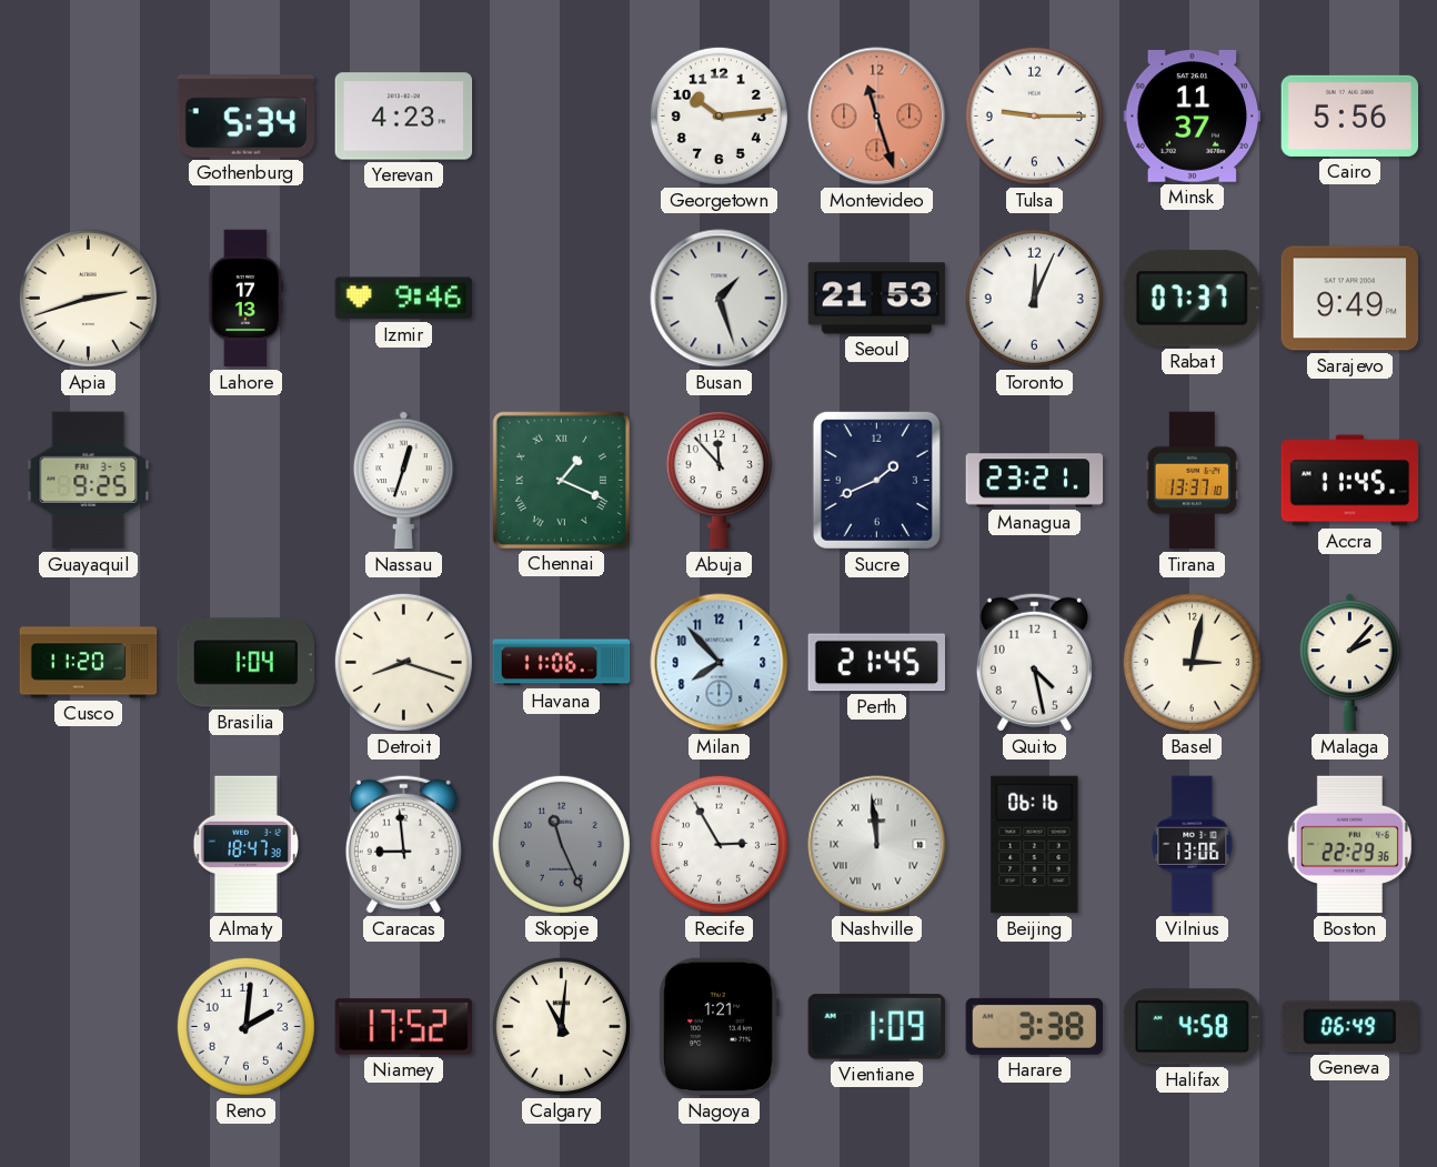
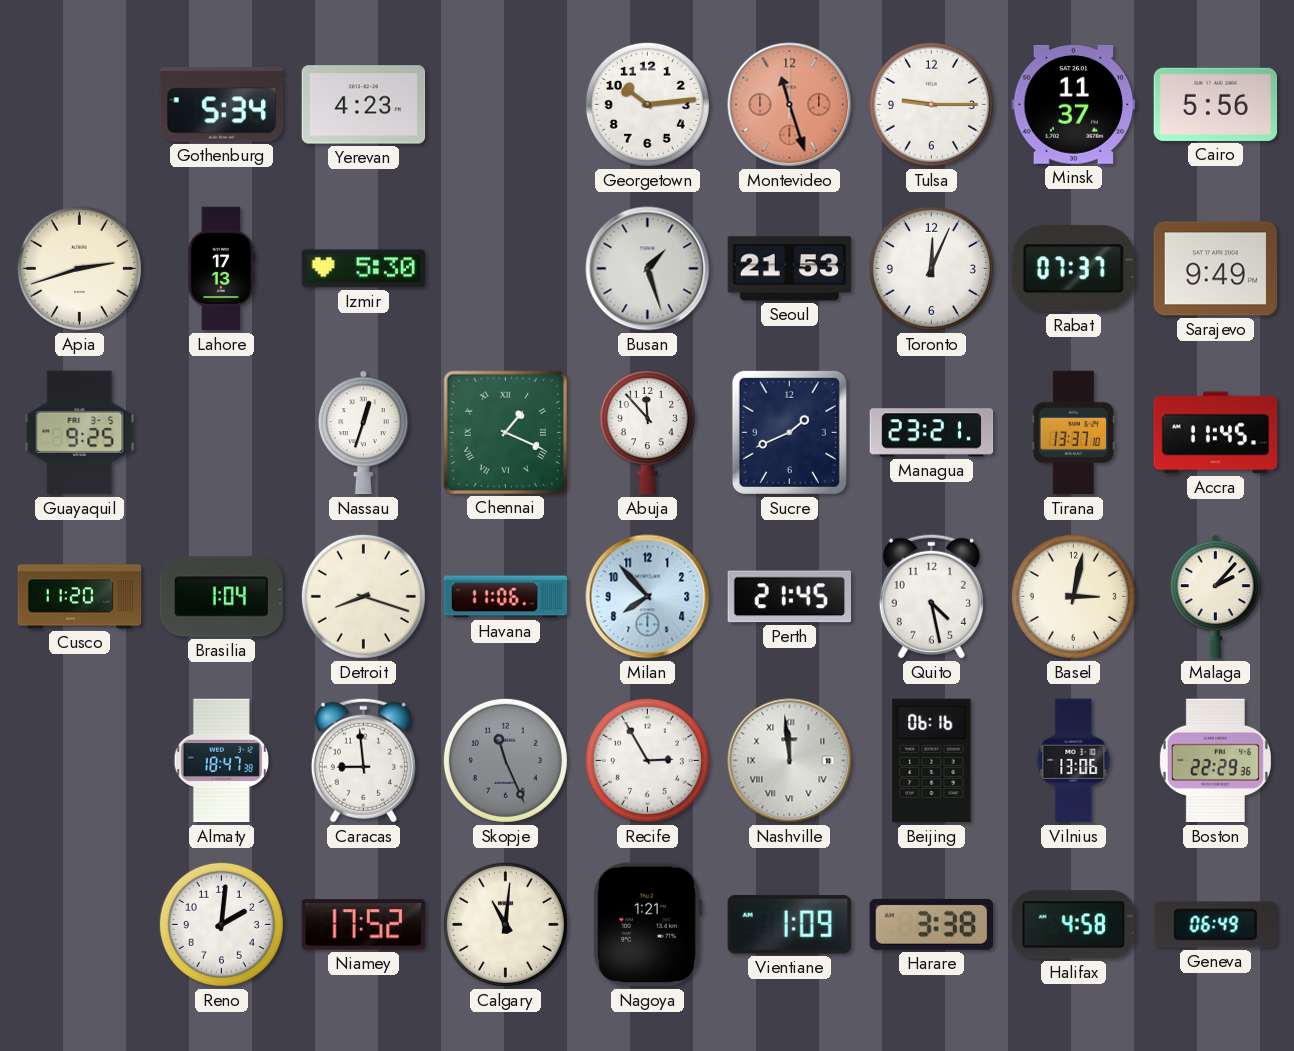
Izmir: 9:46 -> 5:30 (364, 269)
